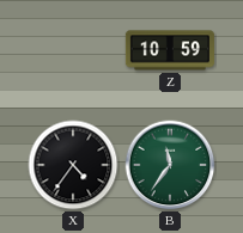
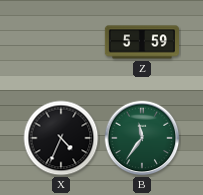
Z: 10:59 -> 5:59 (142, 42)
X: 4:36 -> 4:34 (61, 138)
